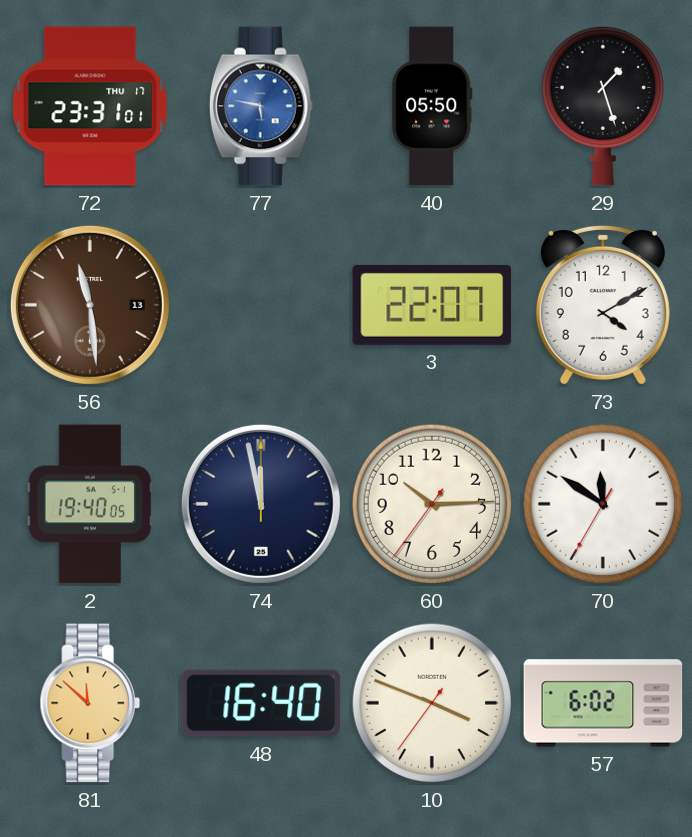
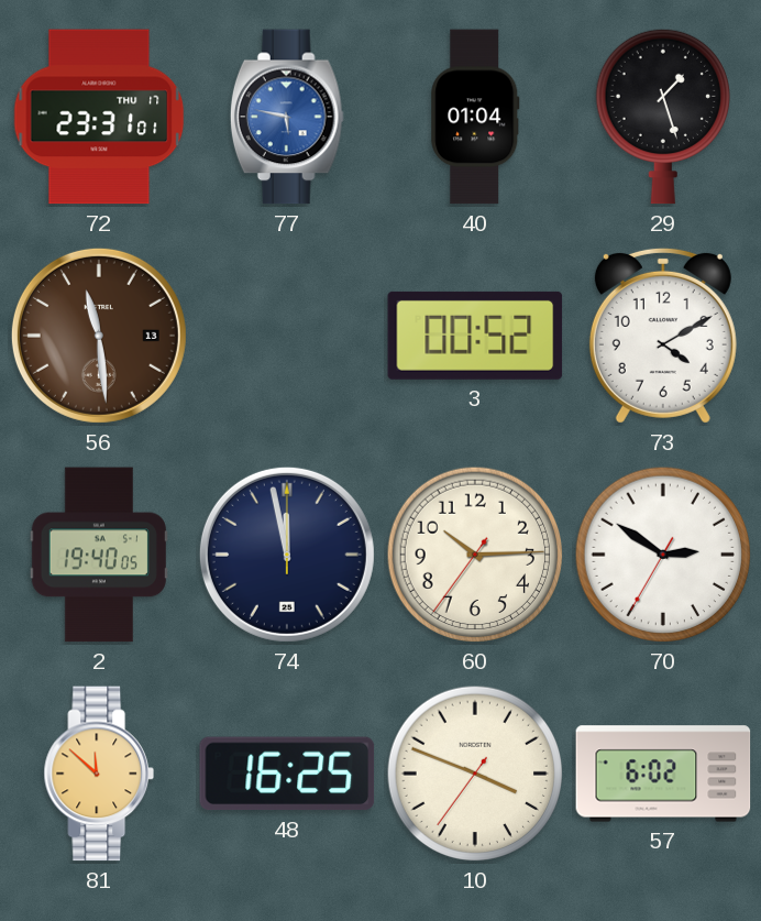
40: 05:50 -> 01:04 (475, 117)
3: 22:07 -> 00:52 (475, 336)
70: 11:50 -> 2:50 (663, 555)
48: 16:40 -> 16:25 (287, 774)
